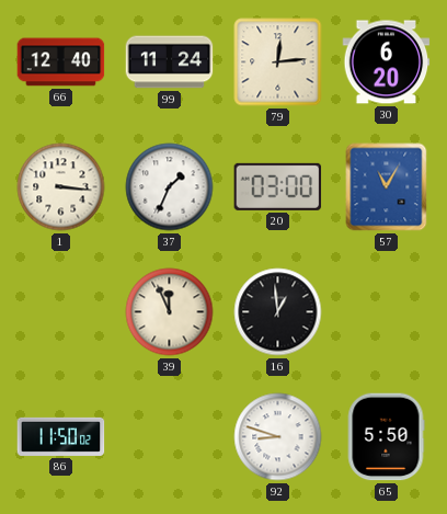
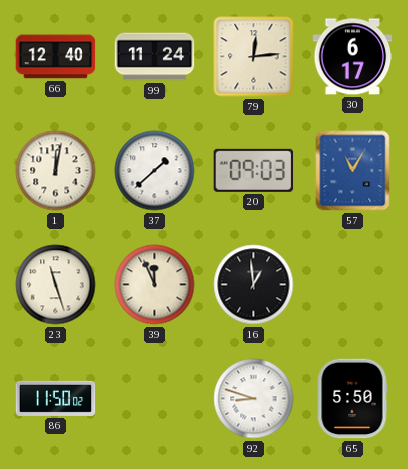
30: 6:20 -> 6:17 (353, 57)
1: 3:16 -> 12:02 (56, 171)
37: 1:34 -> 1:38 (155, 171)
20: 03:00 -> 09:03 (254, 170)
23: none -> 11:27 (56, 285)
